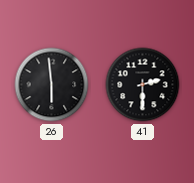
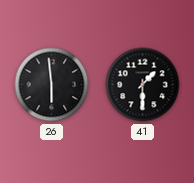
41: 2:30 -> 1:30 (143, 85)
